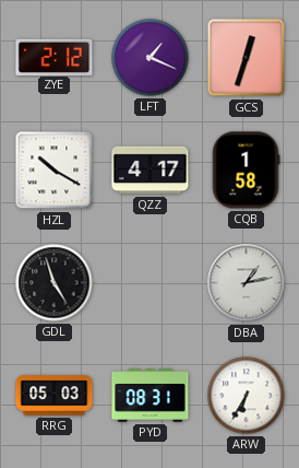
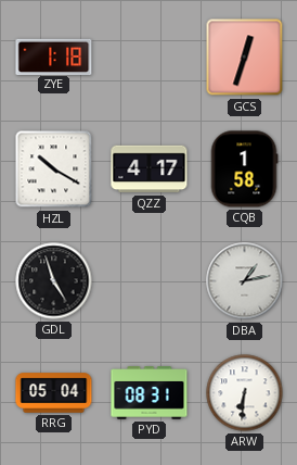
ZYE: 2:12 -> 1:18 (54, 56)
LFT: 1:19 -> none (151, 58)
RRG: 05:03 -> 05:04 (54, 393)
ARW: 6:35 -> 6:31 (245, 393)
